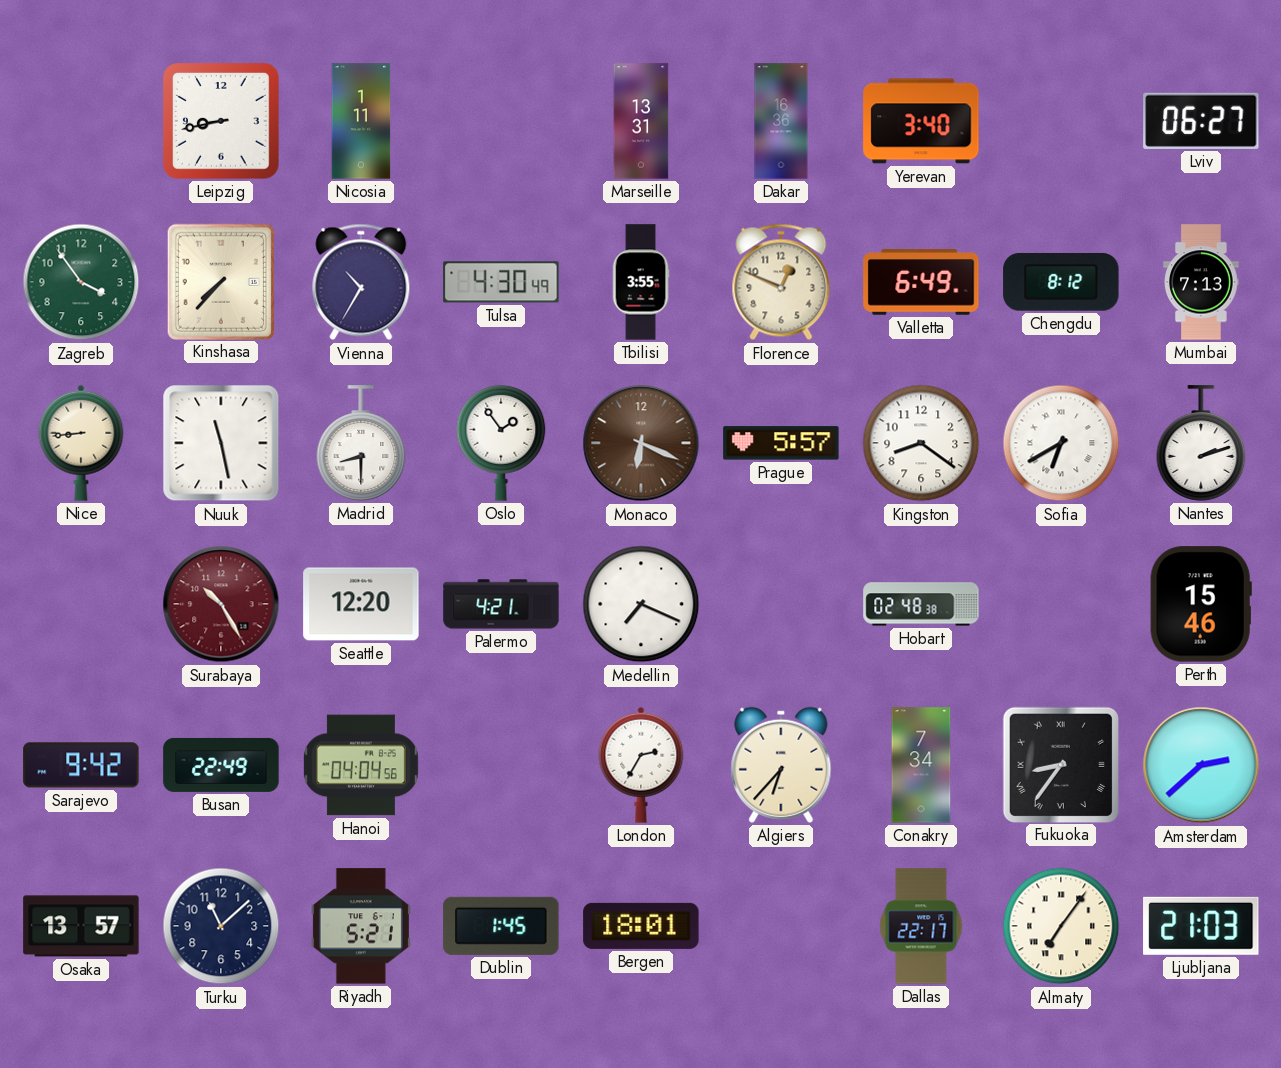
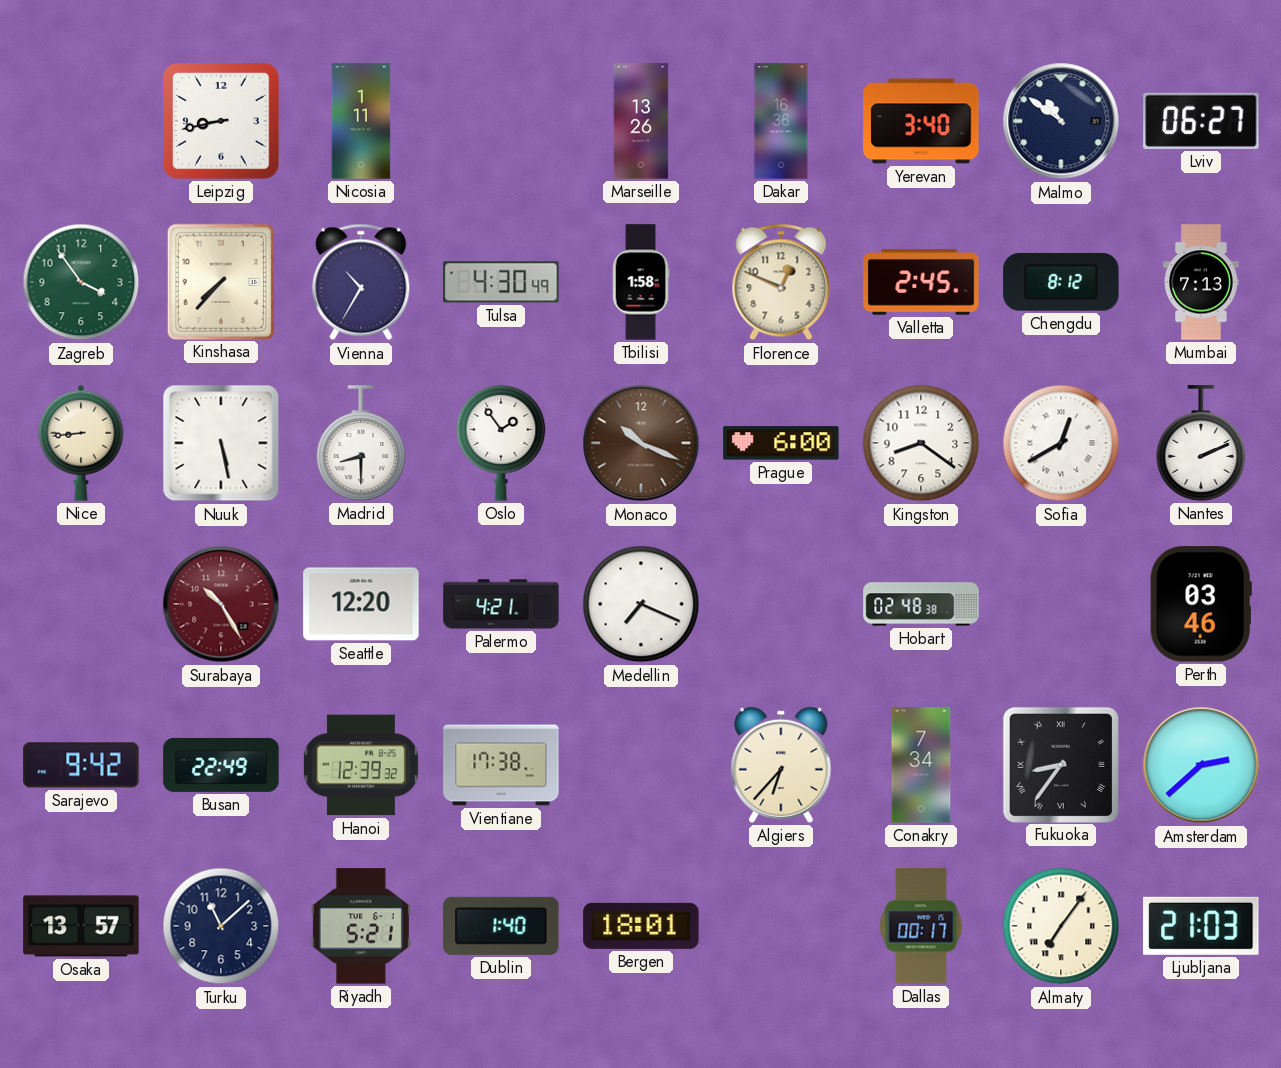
Marseille: 13:31 -> 13:26 (641, 121)
Malmo: none -> 10:51 (1061, 121)
Tbilisi: 3:55 -> 1:58 (641, 282)
Valletta: 6:49 -> 2:45 (921, 282)
Nuuk: 11:28 -> 5:28 (221, 443)
Monaco: 6:19 -> 10:19 (641, 443)
Prague: 5:57 -> 6:00 (781, 443)
Sofia: 6:40 -> 12:40 (1061, 443)
Nantes: 2:12 -> 2:11 (1201, 443)
Perth: 15:46 -> 03:46 (1201, 604)
Hanoi: 04:04 -> 12:39 (361, 765)
Vientiane: none -> 17:38 (501, 765)
London: 2:35 -> none (641, 765)
Dublin: 1:45 -> 1:40 (501, 926)
Dallas: 22:17 -> 00:17 (921, 926)
